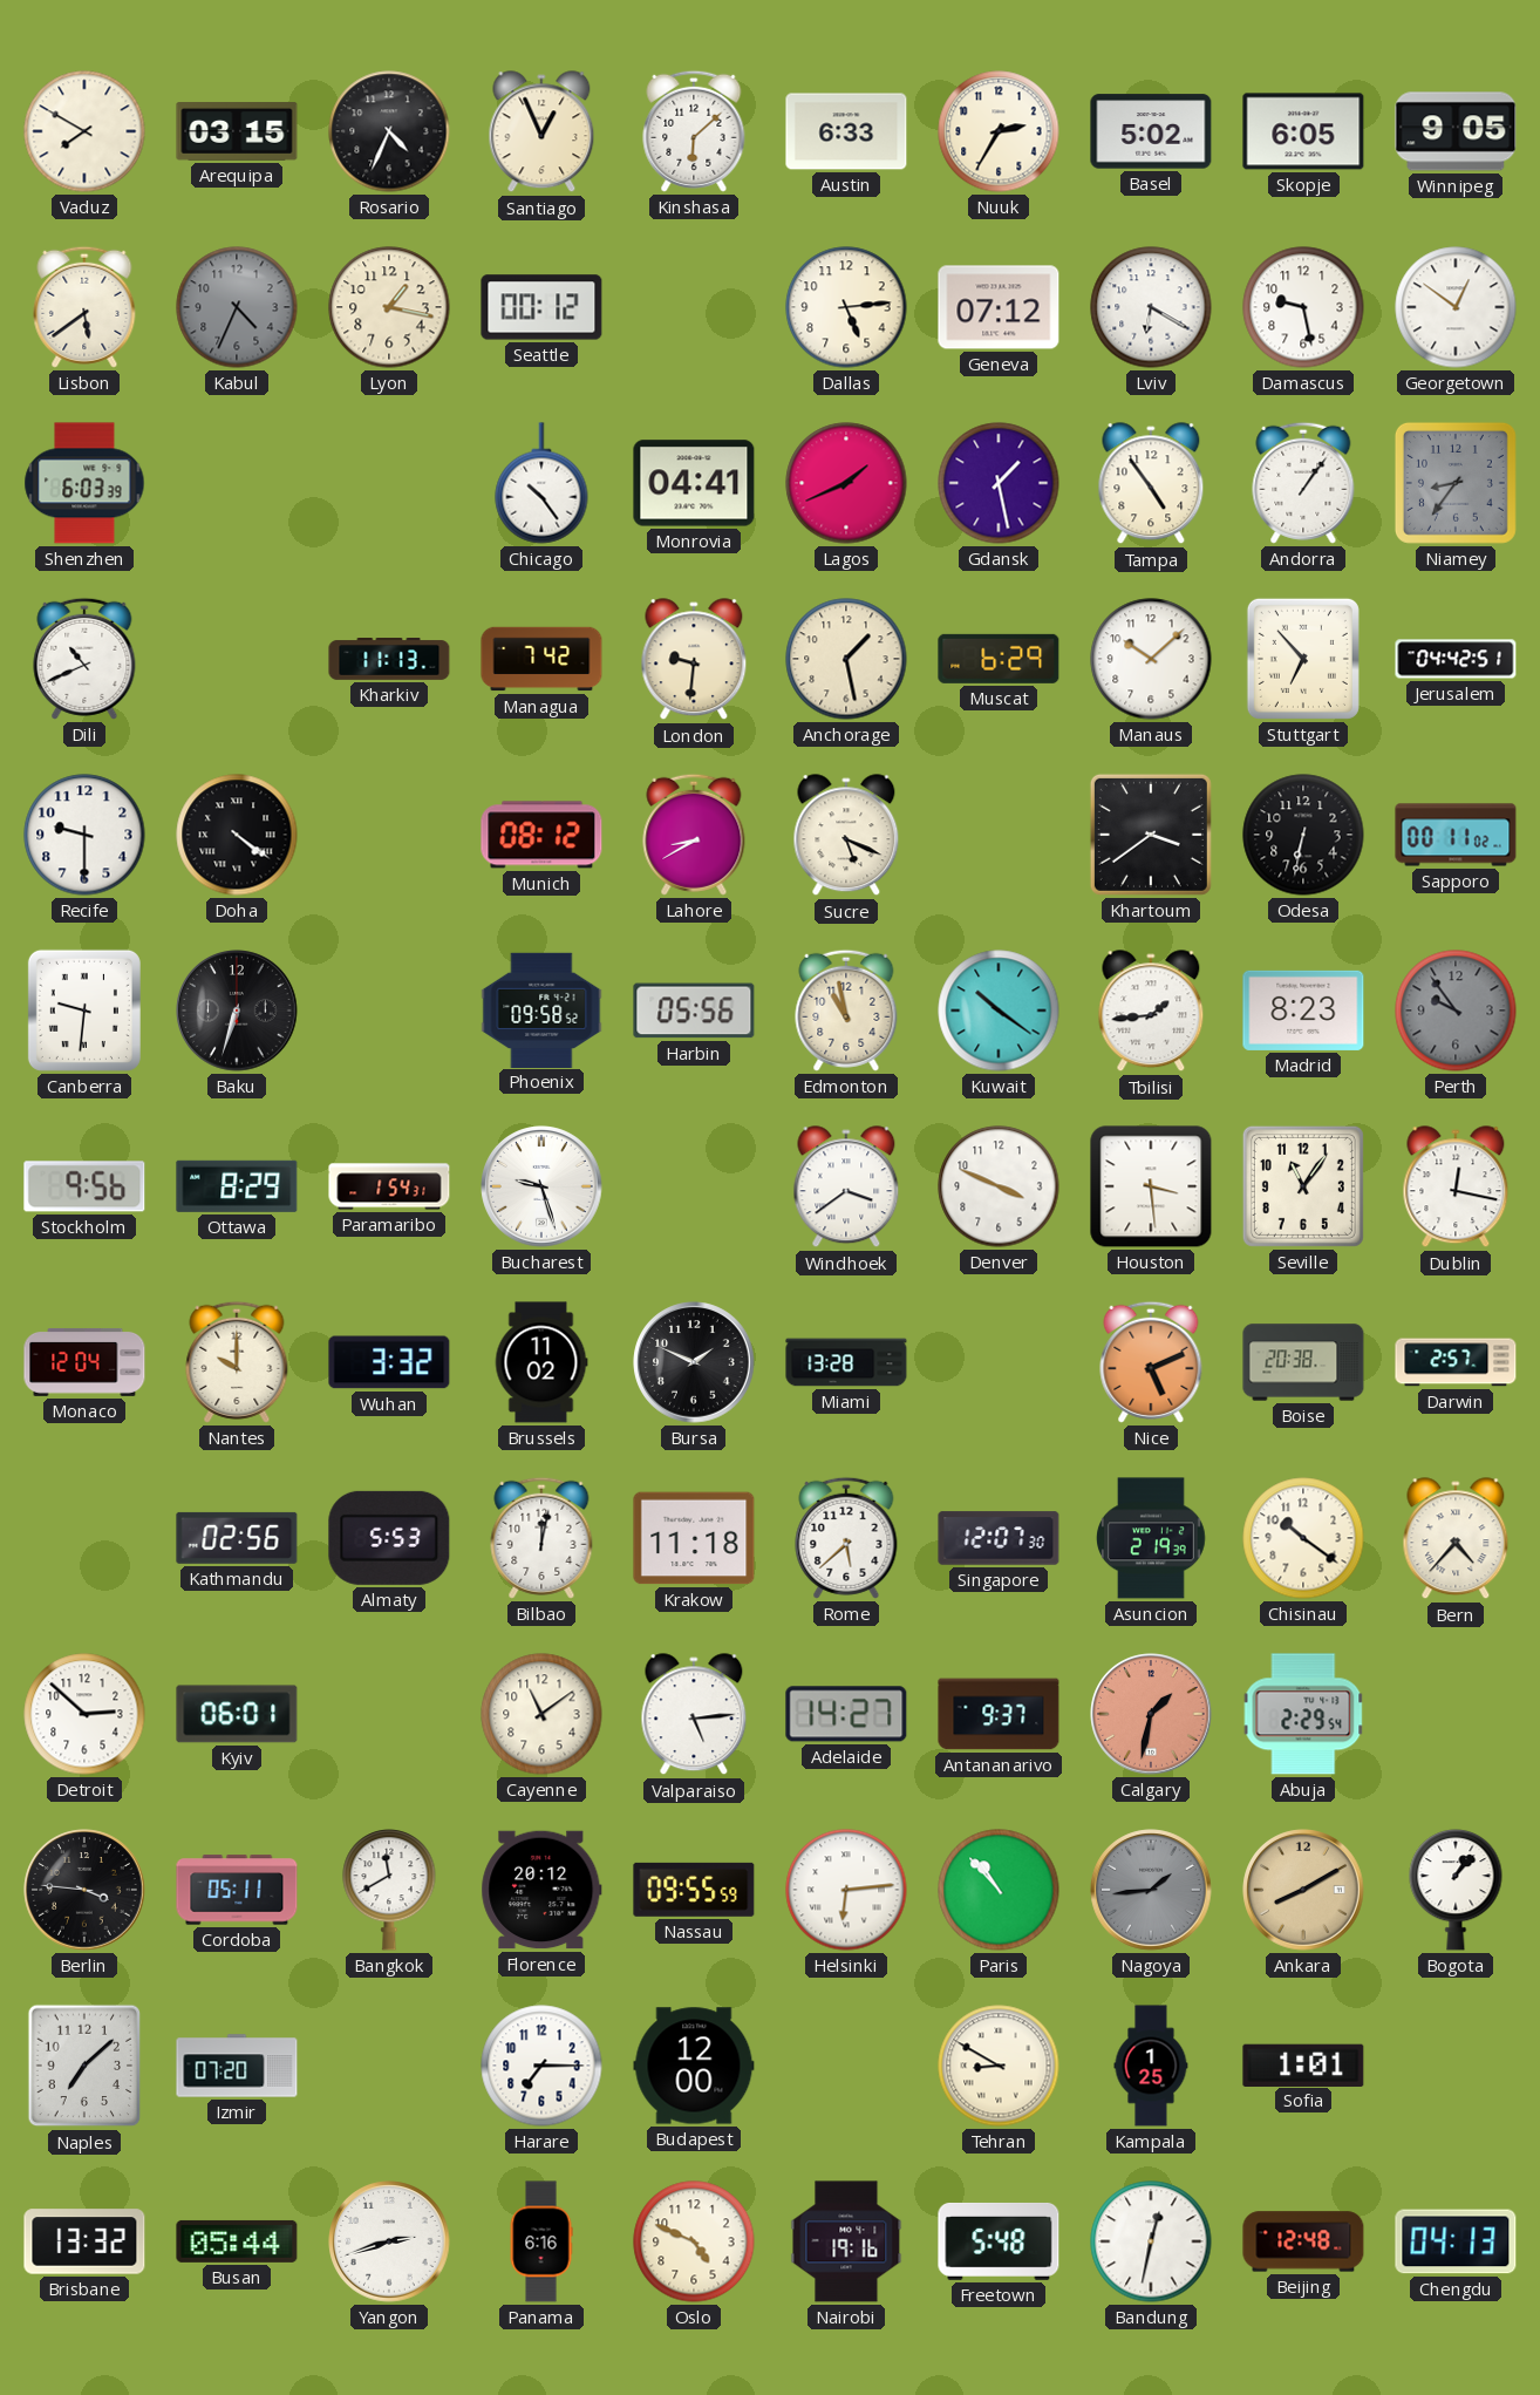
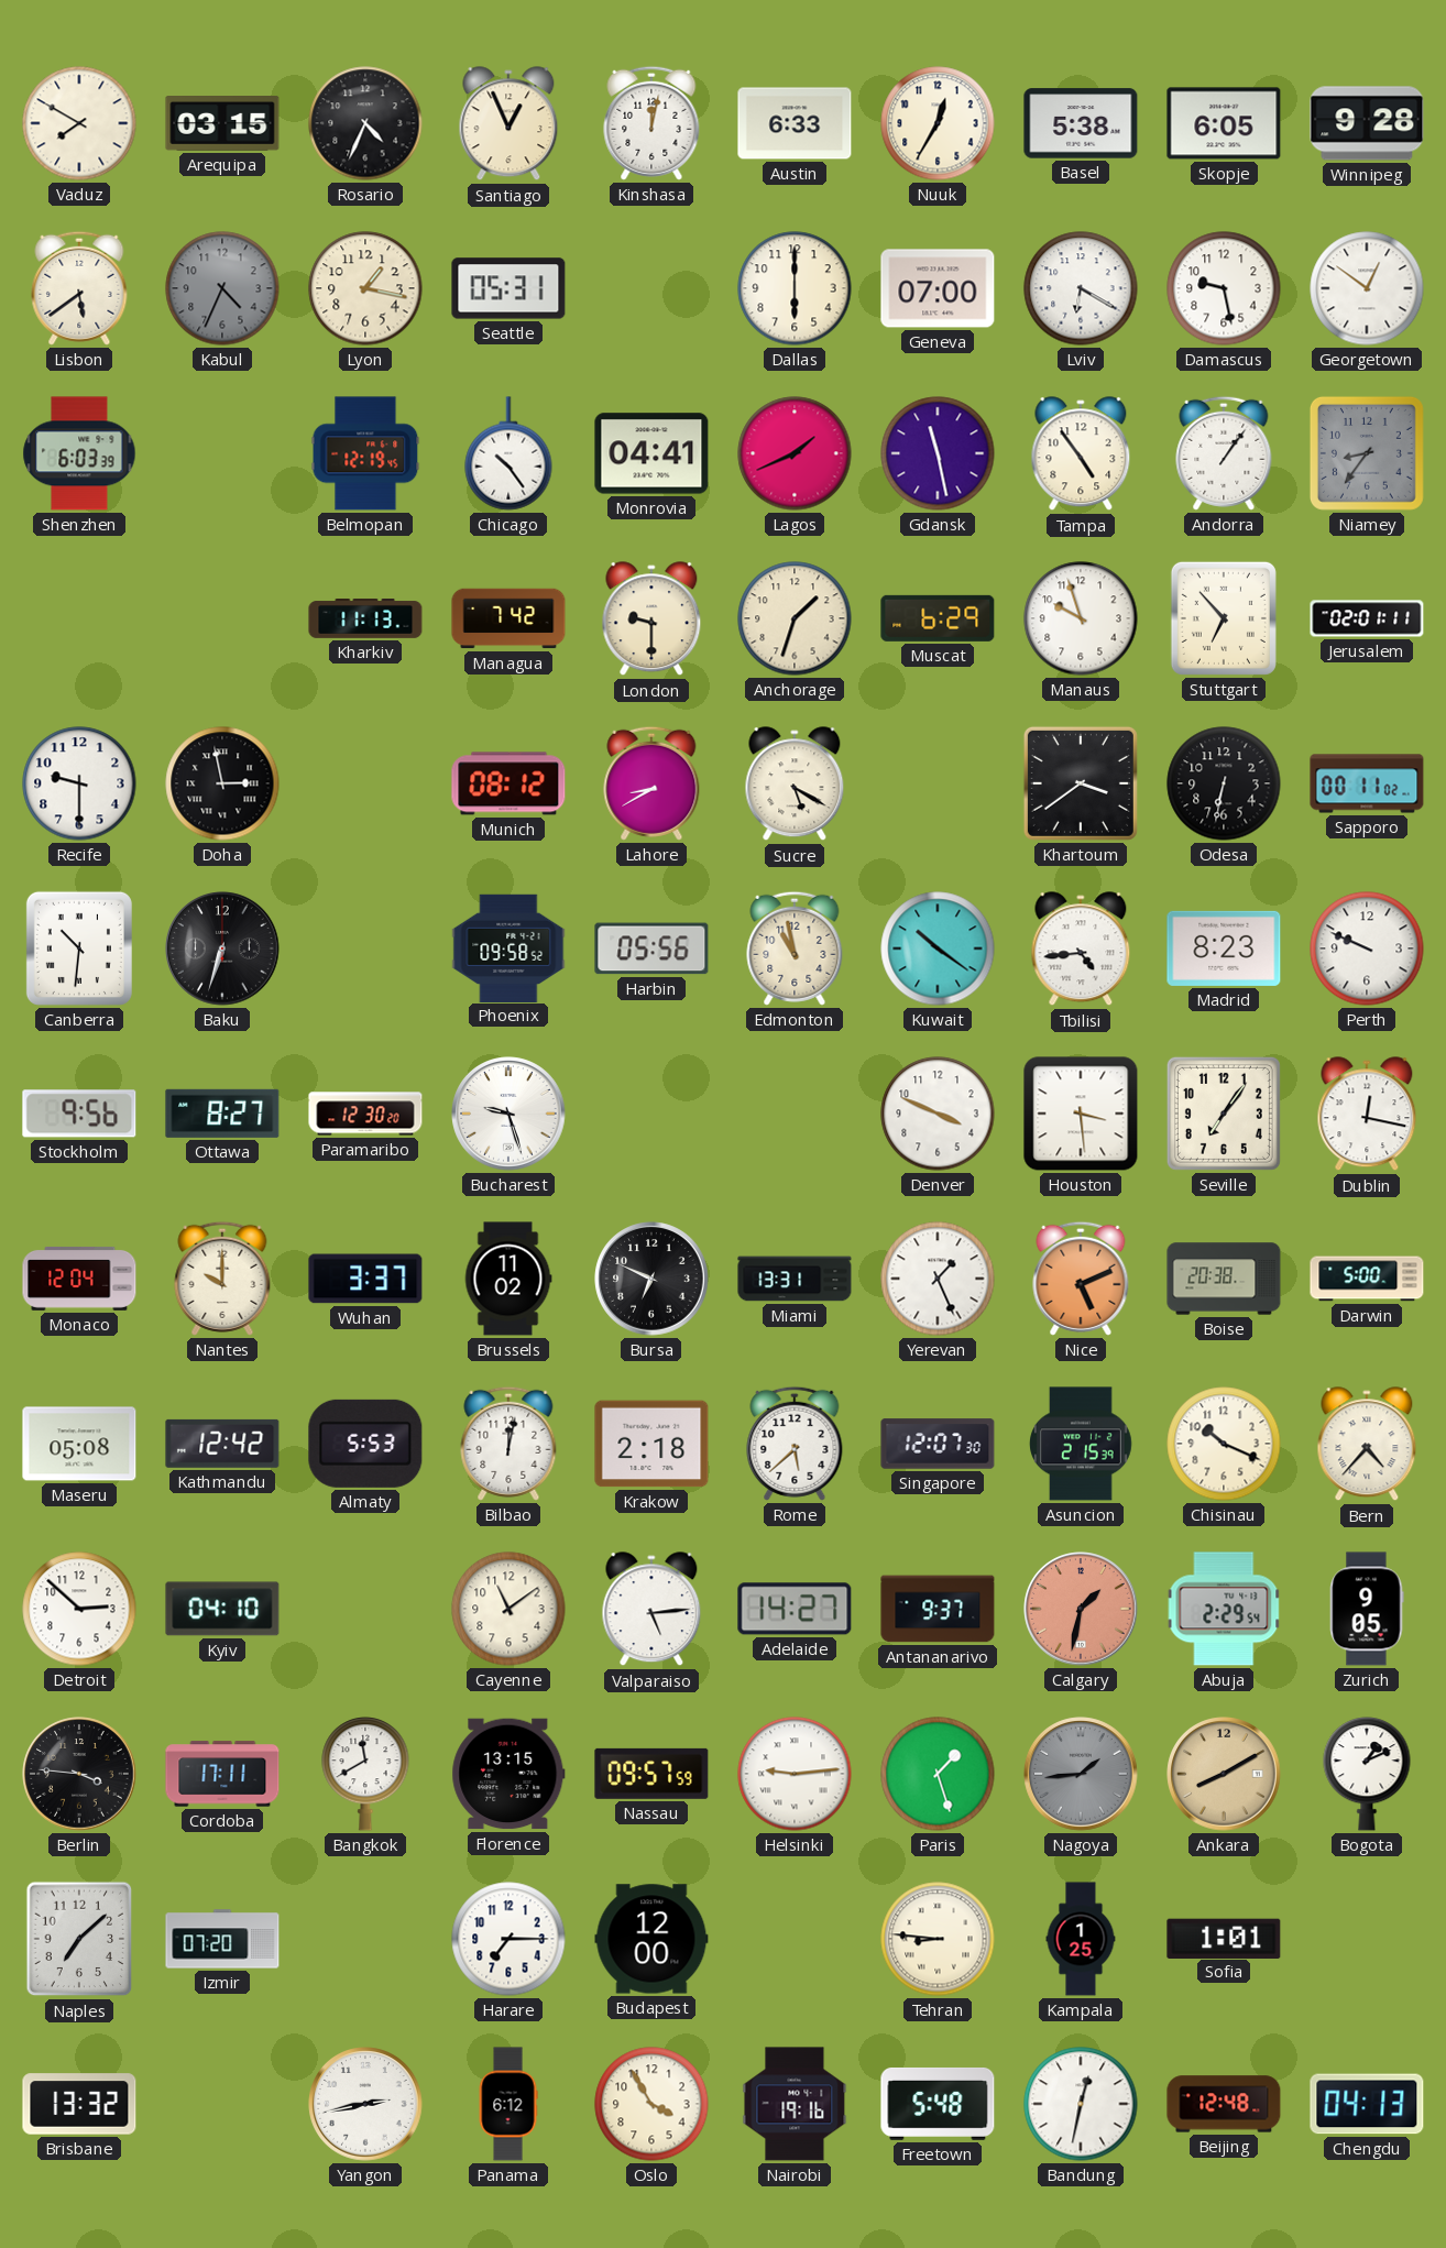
Kinshasa: 6:08 -> 12:02 (651, 123)
Nuuk: 2:35 -> 12:35 (938, 123)
Basel: 5:02 -> 5:38 (1081, 123)
Winnipeg: 9:05 -> 9:28 (1367, 123)
Seattle: 00:12 -> 05:31 (508, 288)
Dallas: 5:14 -> 6:00 (795, 288)
Geneva: 07:12 -> 07:00 (938, 288)
Belmopan: none -> 12:19 (365, 453)
Gdansk: 1:28 -> 11:28 (938, 453)
Dili: 10:41 -> none (84, 659)
London: 9:31 -> 9:30 (651, 619)
Anchorage: 1:28 -> 1:33 (795, 618)
Manaus: 10:08 -> 9:57 (1081, 618)
Jerusalem: 04:42 -> 02:01 (1367, 618)
Doha: 4:21 -> 2:58 (222, 783)
Sucre: 5:19 -> 5:20 (795, 785)
Canberra: 9:31 -> 10:31 (79, 948)
Tbilisi: 1:44 -> 4:44 (1081, 950)
Perth: 9:54 -> 9:49 (1367, 948)
Perth dial: grey -> white (1367, 948)
Ottawa: 8:29 -> 8:27 (222, 1114)
Paramaribo: 1:54 -> 12:30 (365, 1114)
Windhoek: 3:39 -> none (846, 1188)
Seville: 11:06 -> 7:06 (1224, 1114)
Wuhan: 3:32 -> 3:37 (365, 1279)
Bursa: 1:49 -> 6:49 (651, 1279)
Miami: 13:28 -> 13:31 (795, 1279)
Yerevan: none -> 1:26 (938, 1279)
Darwin: 2:57 -> 5:00 (1367, 1279)
Maseru: none -> 05:08 (79, 1444)
Kathmandu: 02:56 -> 12:42 (222, 1444)
Krakow: 11:18 -> 2:18 (651, 1444)
Asuncion: 2:19 -> 2:15 (1082, 1444)
Chisinau: 10:21 -> 10:19 (1224, 1444)
Kyiv: 06:01 -> 04:10 (222, 1609)
Zurich: none -> 9:05 (1367, 1609)
Cordoba: 05:11 -> 17:11 (222, 1774)
Florence: 20:12 -> 13:15 (508, 1774)
Nassau: 09:55 -> 09:57 (651, 1774)
Helsinki: 6:14 -> 9:14 (795, 1774)
Paris: 10:53 -> 1:27 (938, 1774)
Bogota: 1:07 -> 1:11 (1367, 1774)
Tehran: 8:50 -> 8:46 (938, 1939)
Busan: 05:44 -> none (237, 2241)
Yangon: 2:42 -> 2:43 (365, 2104)
Panama: 6:16 -> 6:12 (508, 2104)
Oslo: 4:49 -> 3:55 (651, 2104)
